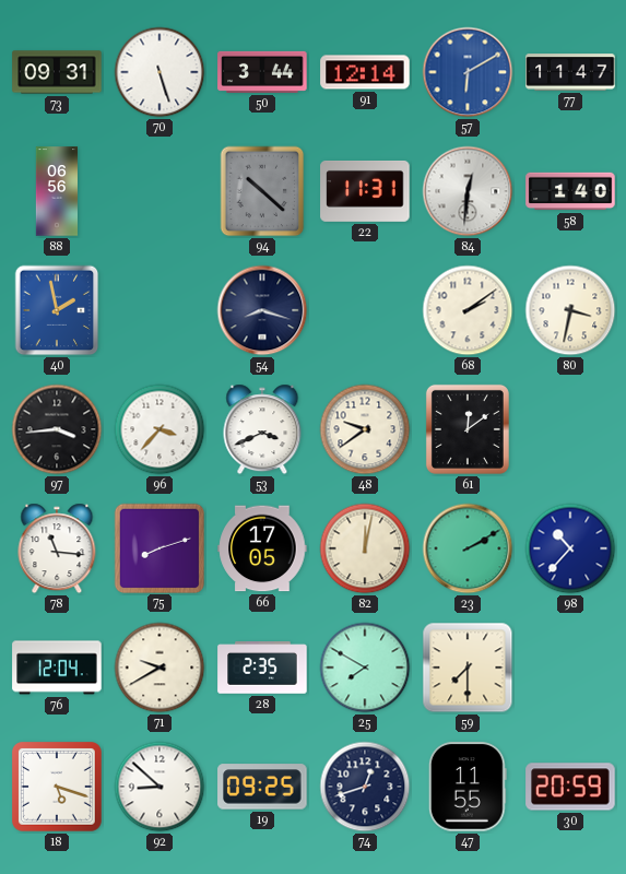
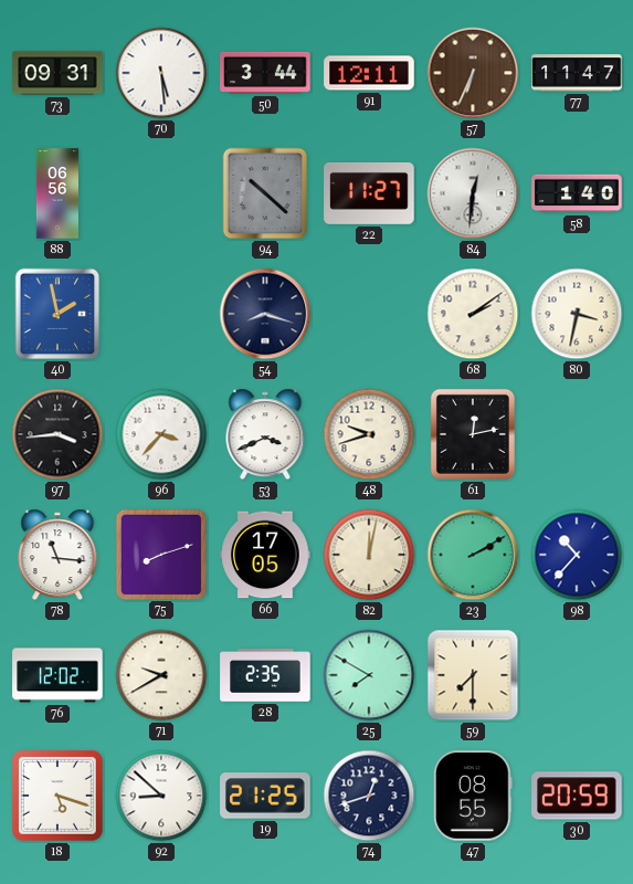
70: 5:27 -> 5:29 (161, 73)
91: 12:14 -> 12:11 (369, 73)
57: 6:10 -> 6:34 (473, 73)
57 dial: blue -> brown (473, 73)
22: 11:31 -> 11:27 (369, 193)
48: 9:39 -> 9:42 (369, 434)
61: 12:09 -> 12:13 (473, 434)
76: 12:04 -> 12:02 (57, 675)
19: 09:25 -> 21:25 (265, 796)
47: 11:55 -> 08:55 (473, 796)
